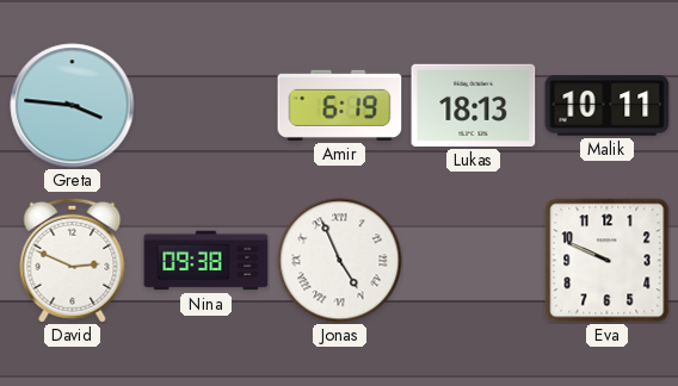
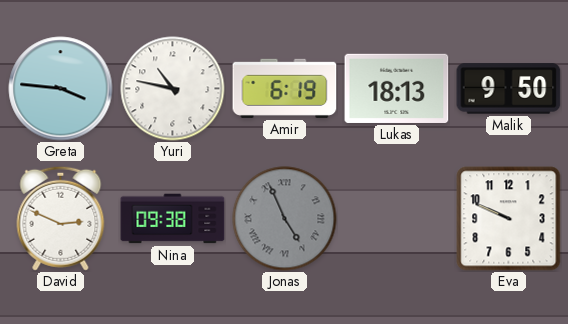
Yuri: none -> 10:47 (173, 89)
Malik: 10:11 -> 9:50 (509, 89)
Jonas dial: white -> grey (285, 219)
